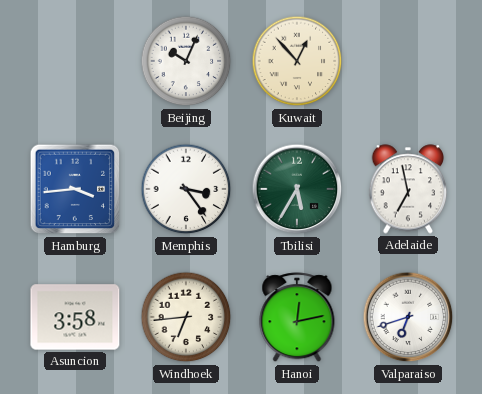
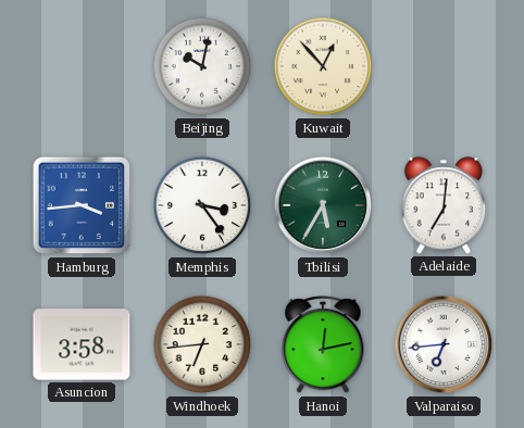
Beijing: 10:04 -> 10:02 (202, 66)
Adelaide: 6:58 -> 7:01 (444, 205)
Valparaiso: 6:42 -> 6:44 (444, 344)
